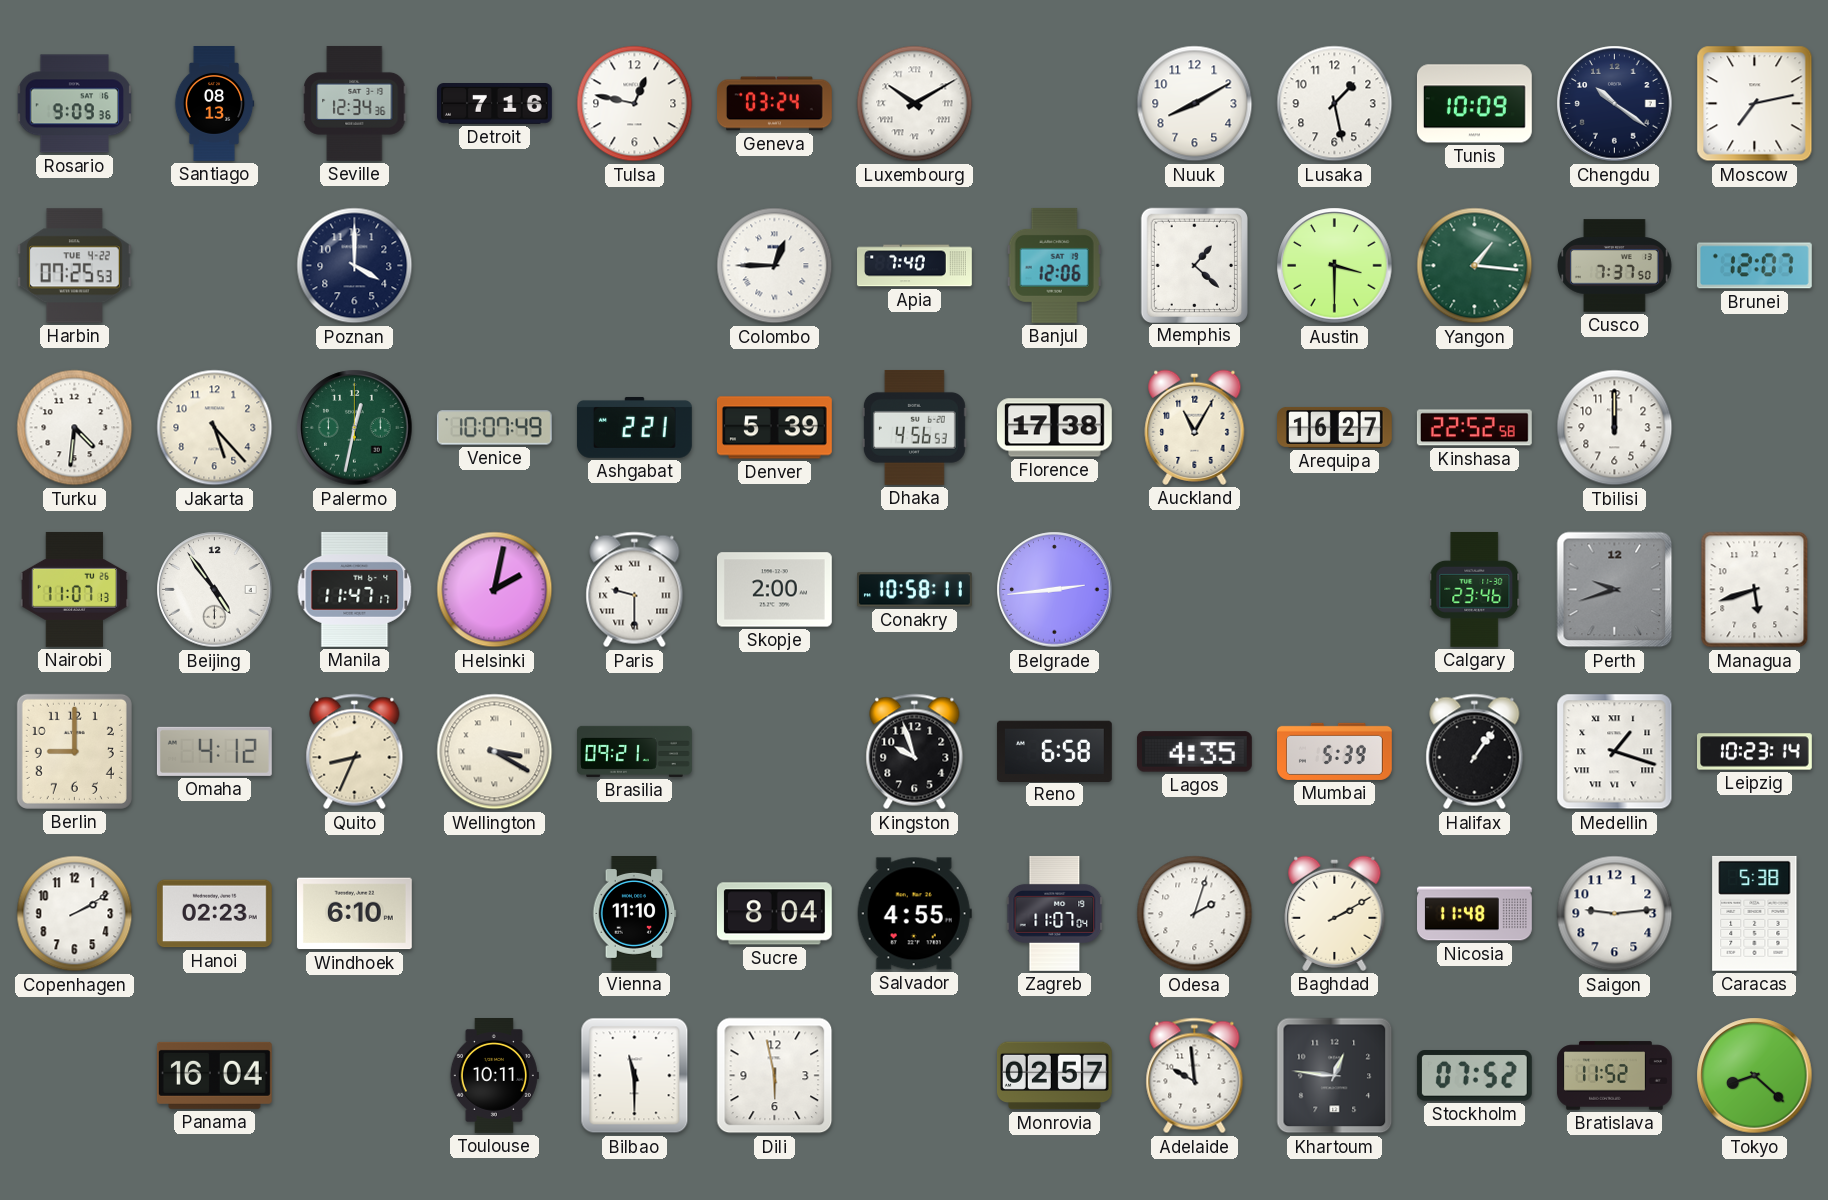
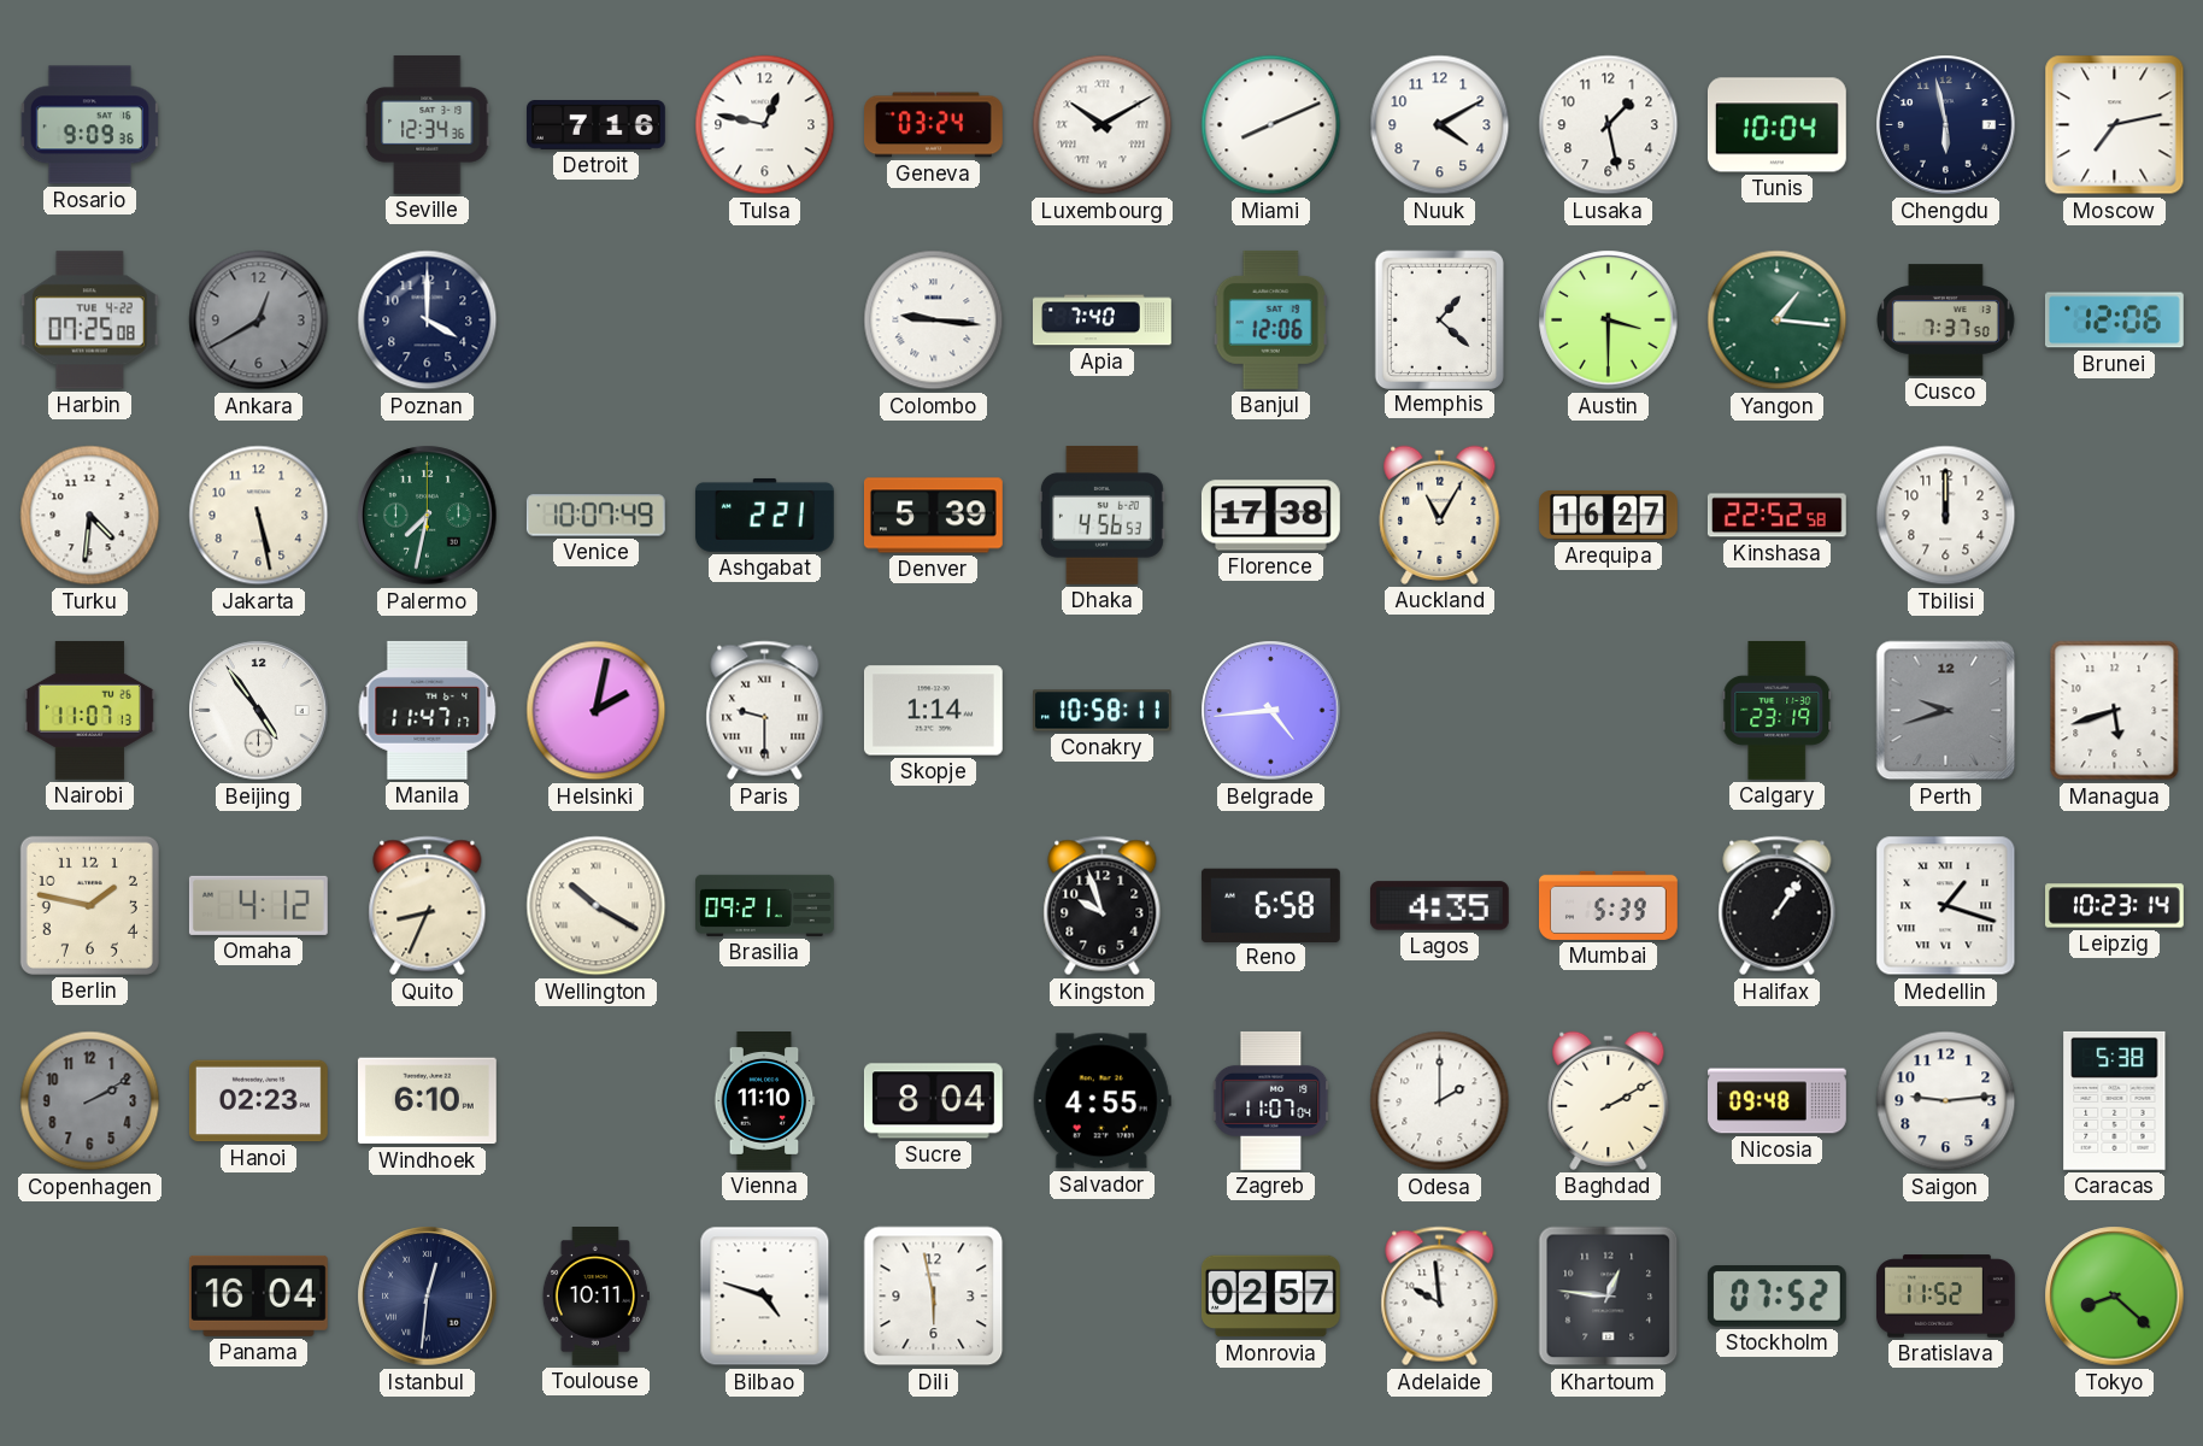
Santiago: 08:13 -> none (214, 104)
Miami: none -> 8:11 (1271, 125)
Nuuk: 8:10 -> 4:10 (1440, 125)
Tunis: 10:09 -> 10:04 (1776, 125)
Chengdu: 10:21 -> 5:58 (1946, 125)
Harbin: 07:25:53 -> 07:25:08 (89, 321)
Ankara: none -> 12:40 (259, 321)
Colombo: 12:45 -> 9:16 (934, 321)
Brunei: 12:07 -> 12:06 (2114, 321)
Jakarta: 5:23 -> 5:28 (259, 516)
Palermo: 12:32 -> 7:32 (428, 516)
Skopje: 2:00 -> 1:14 (933, 711)
Belgrade: 2:44 -> 4:44 (1271, 711)
Calgary: 23:46 -> 23:19 (1778, 710)
Berlin: 9:00 -> 1:47 (89, 905)
Wellington: 3:20 -> 10:20 (597, 906)
Copenhagen dial: white -> grey (90, 1101)
Odesa: 2:03 -> 2:00 (1440, 1101)
Nicosia: 11:48 -> 09:48 (1778, 1101)
Istanbul: none -> 12:31 (428, 1297)
Bilbao: 11:30 -> 4:48 (765, 1297)
